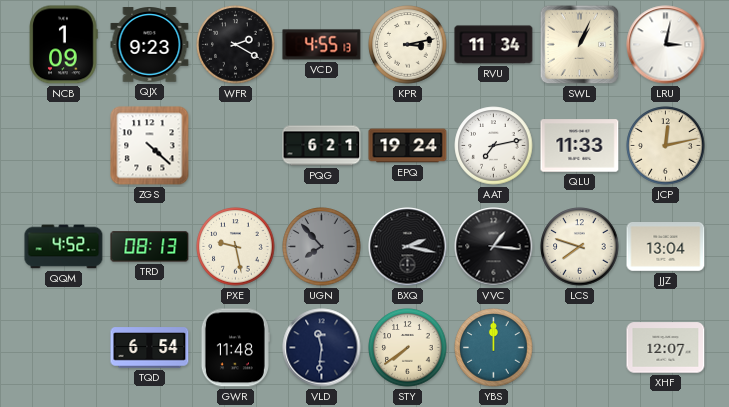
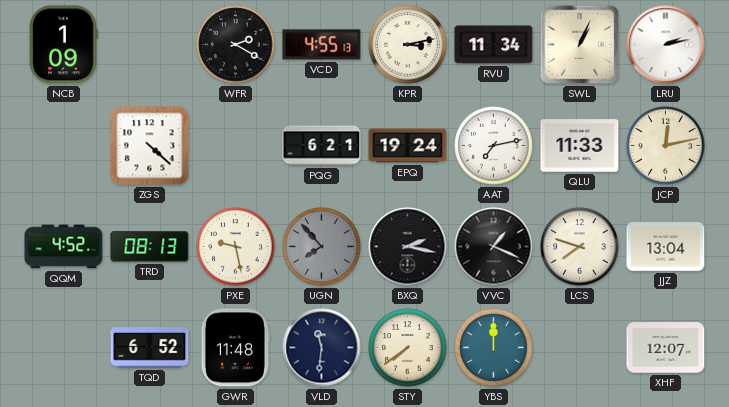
QJX: 9:23 -> none (150, 45)
LRU: 3:02 -> 2:13 (666, 45)
VVC: 1:16 -> 1:19 (494, 247)
TQD: 6:54 -> 6:52 (150, 348)
